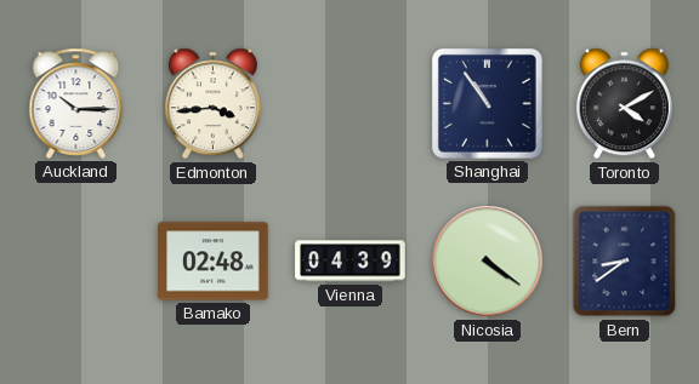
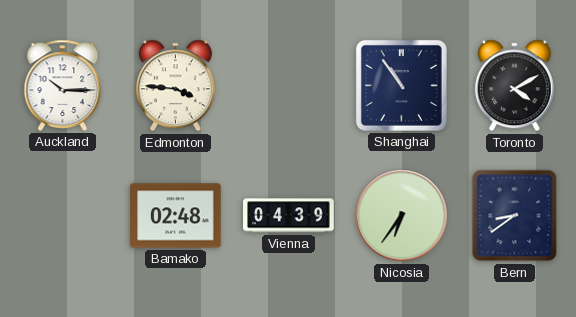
Edmonton: 3:44 -> 3:46 (175, 86)
Nicosia: 4:21 -> 6:36 (402, 216)
